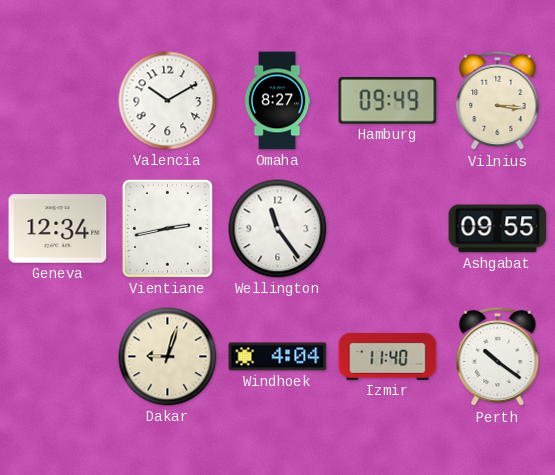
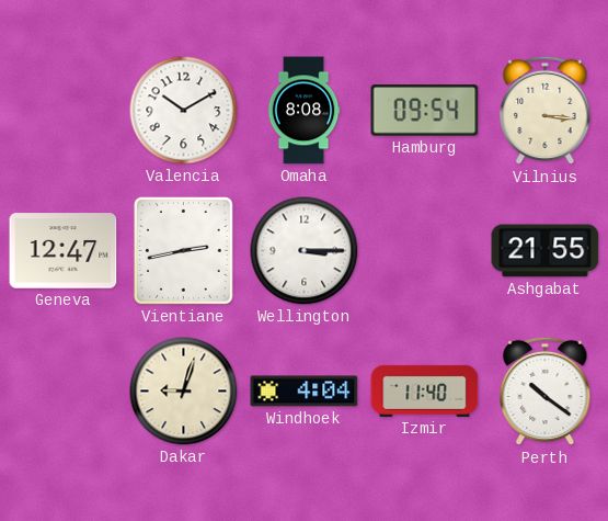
Omaha: 8:27 -> 8:08 (303, 111)
Hamburg: 09:49 -> 09:54 (425, 111)
Geneva: 12:34 -> 12:47 (64, 251)
Wellington: 11:24 -> 3:15 (305, 251)
Ashgabat: 09:55 -> 21:55 (546, 251)
